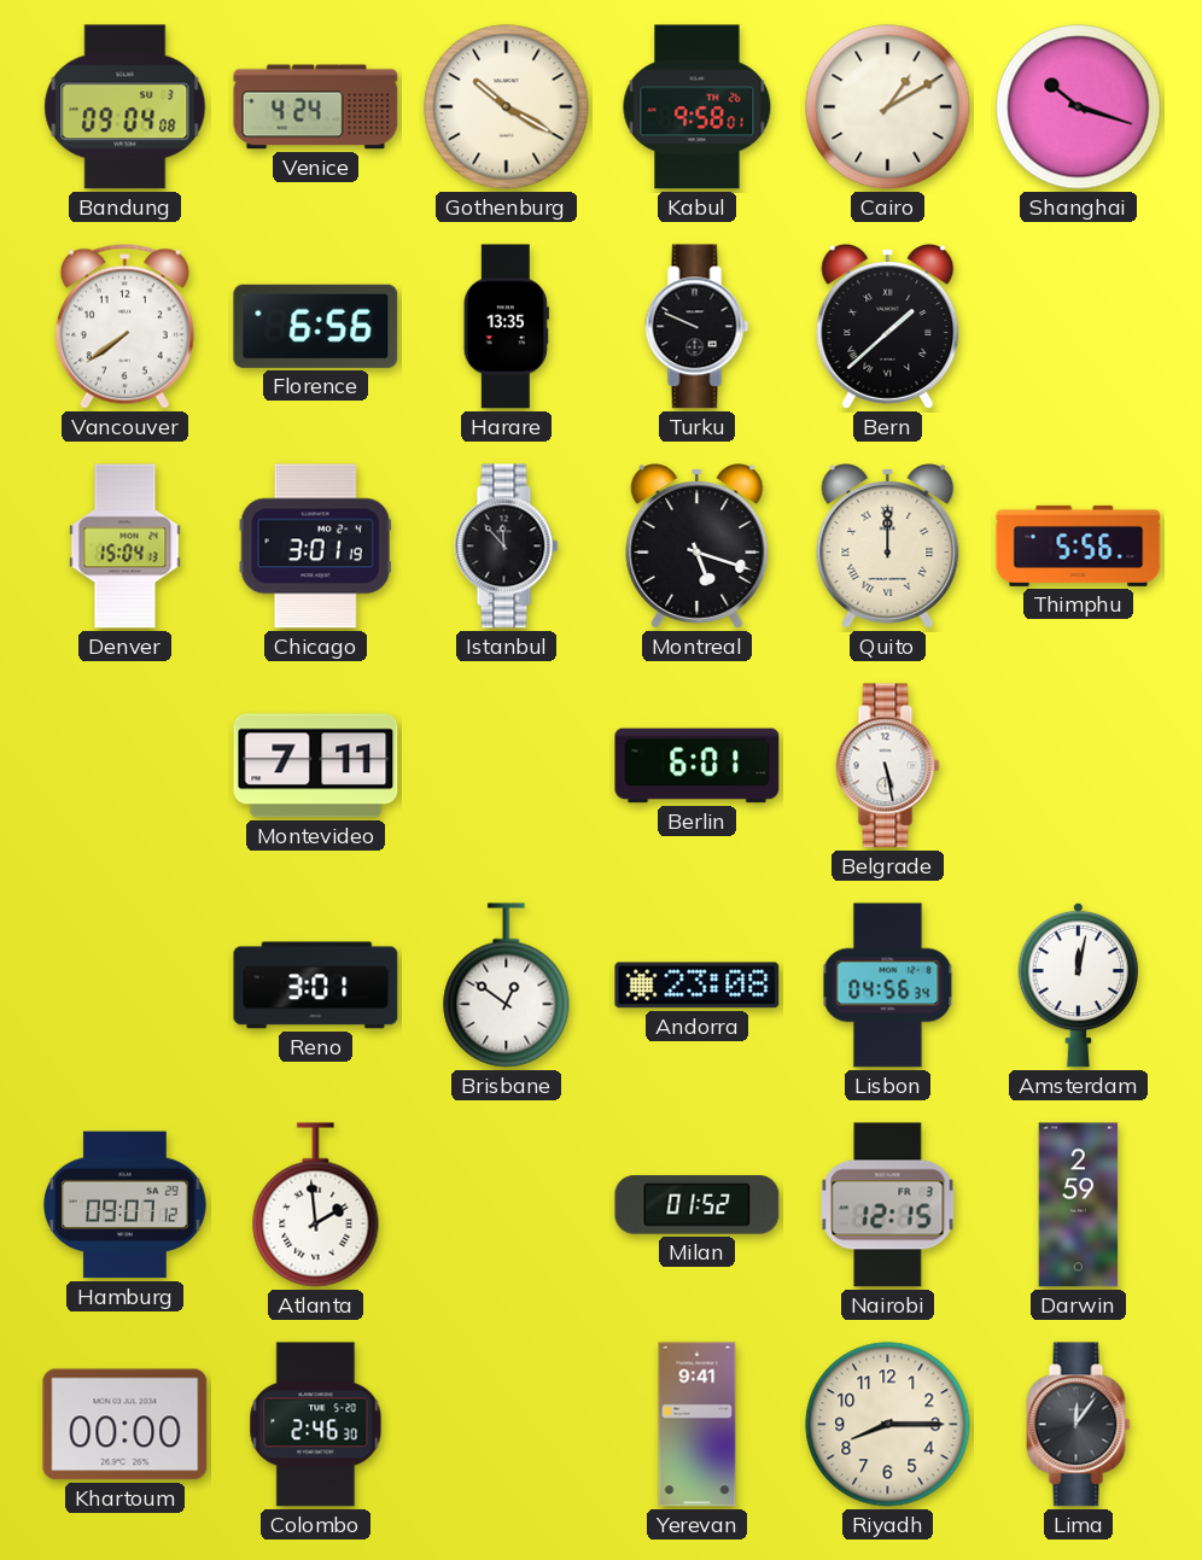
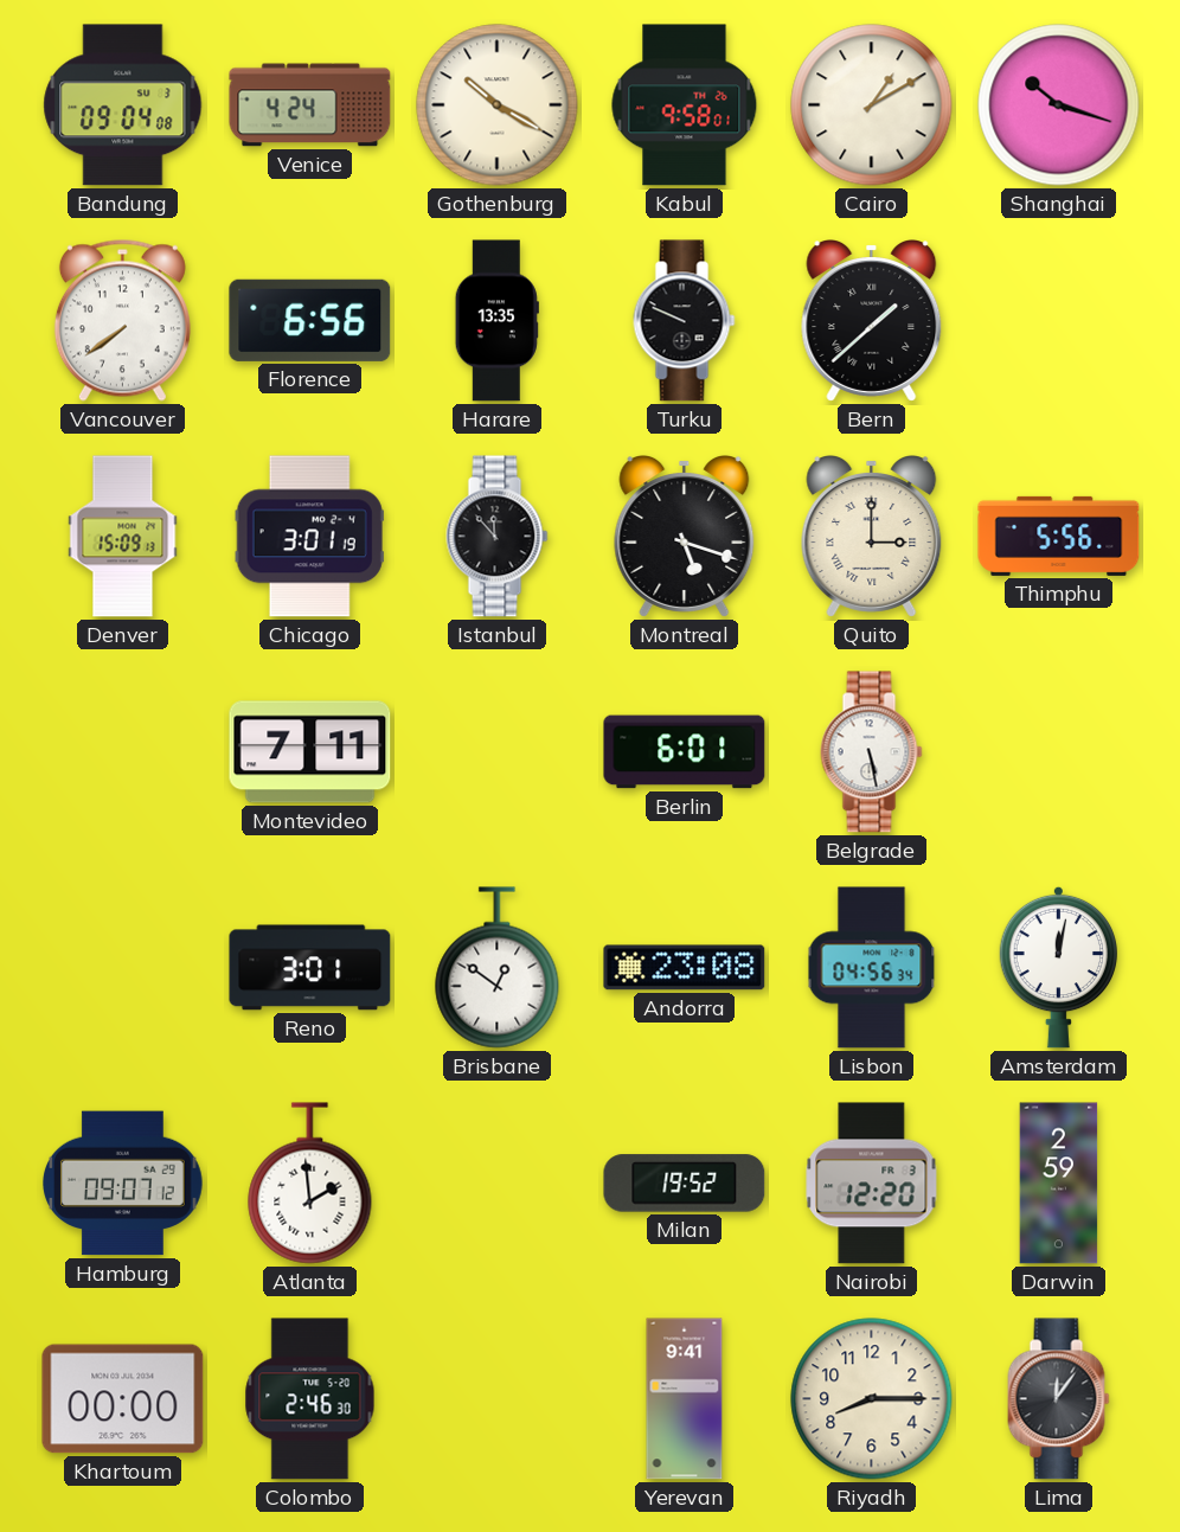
Denver: 15:04 -> 15:09 (123, 537)
Quito: 12:00 -> 3:00 (872, 537)
Milan: 01:52 -> 19:52 (685, 1184)
Nairobi: 12:15 -> 12:20 (872, 1184)
